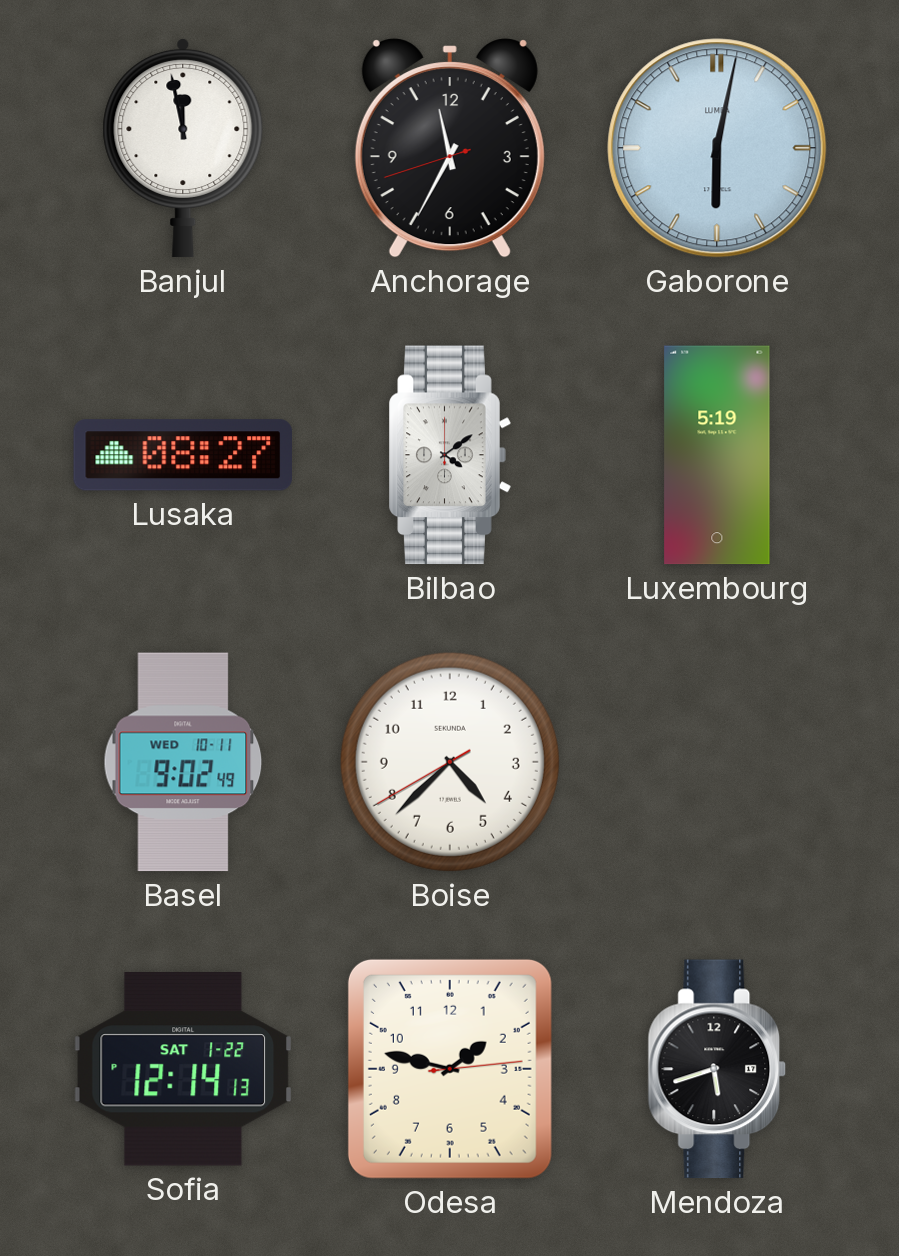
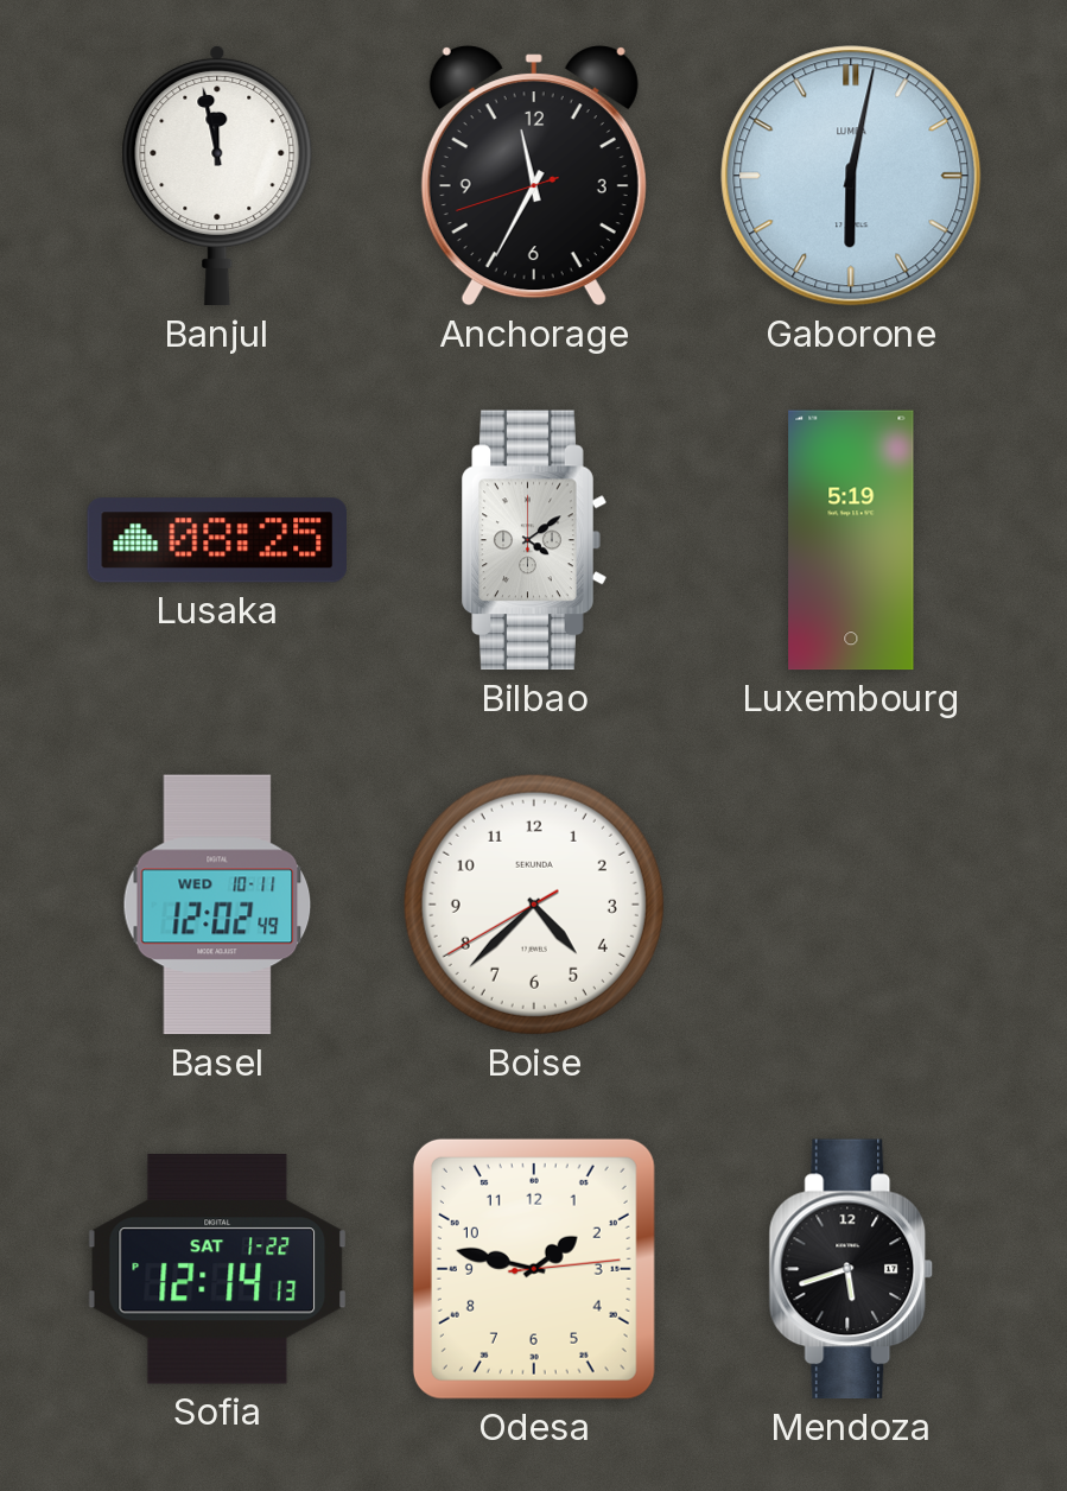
Lusaka: 08:27 -> 08:25 (216, 540)
Basel: 9:02 -> 12:02 (217, 905)
